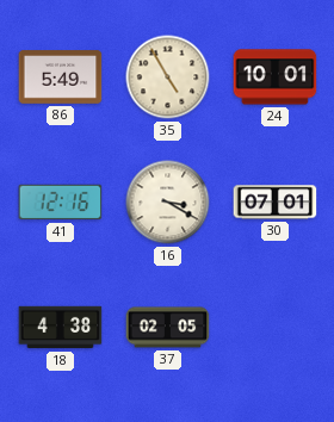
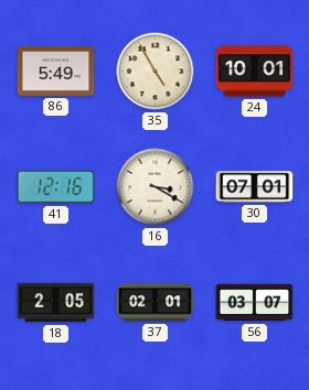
18: 4:38 -> 2:05 (56, 303)
37: 02:05 -> 02:01 (156, 303)
56: none -> 03:07 (255, 303)
